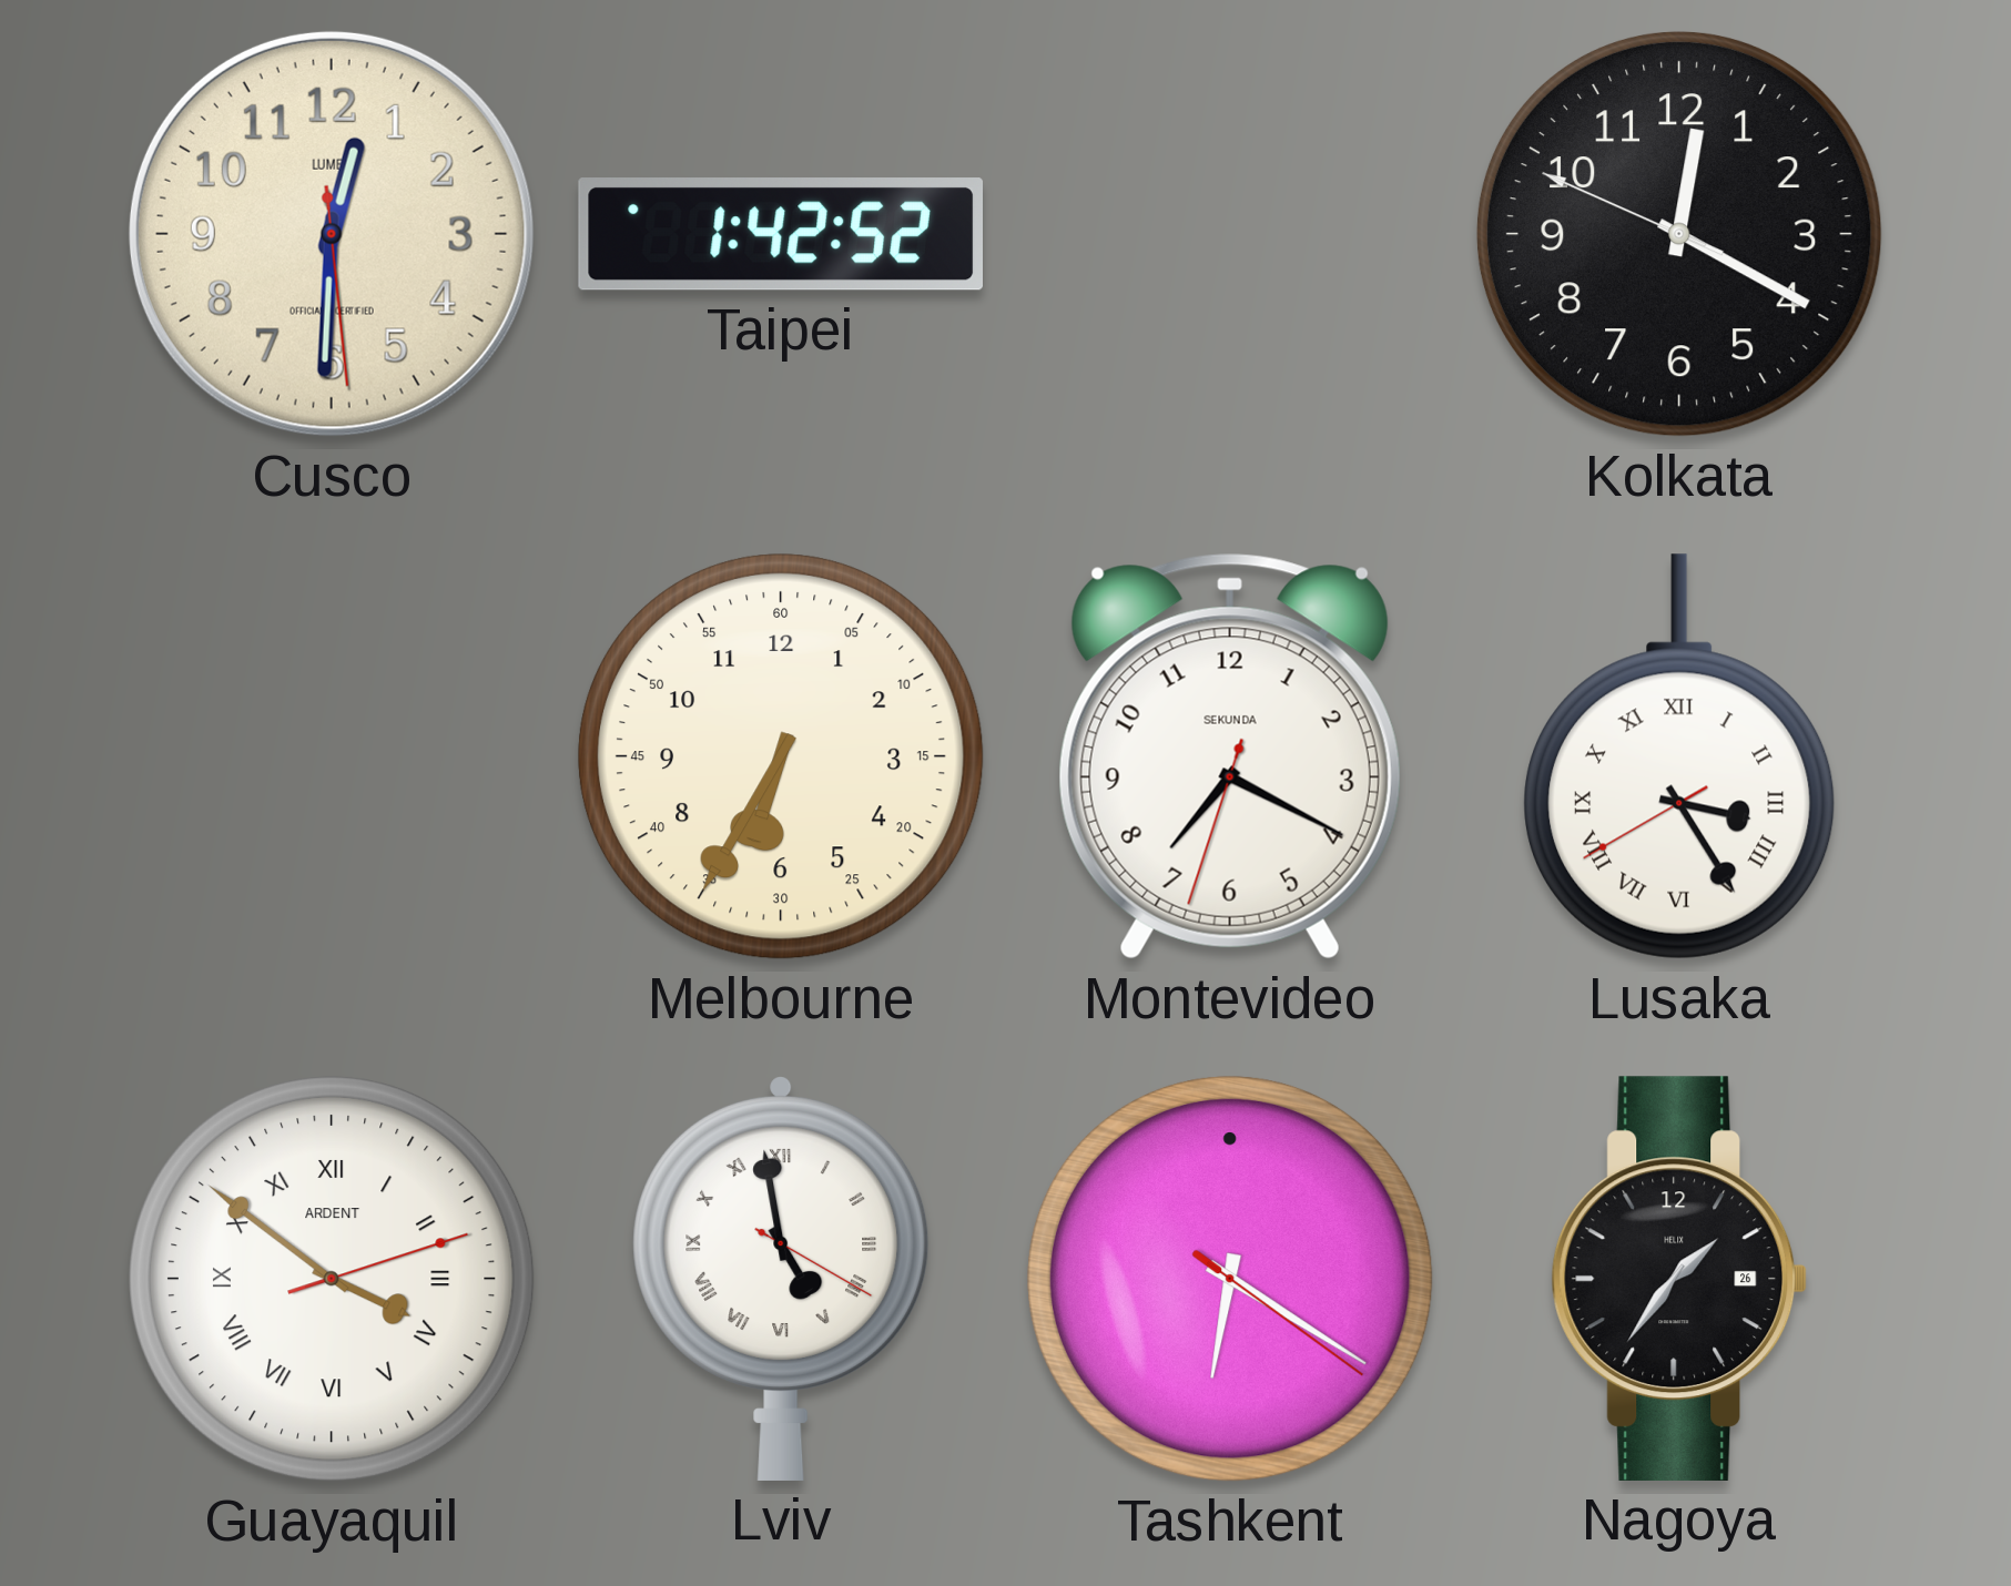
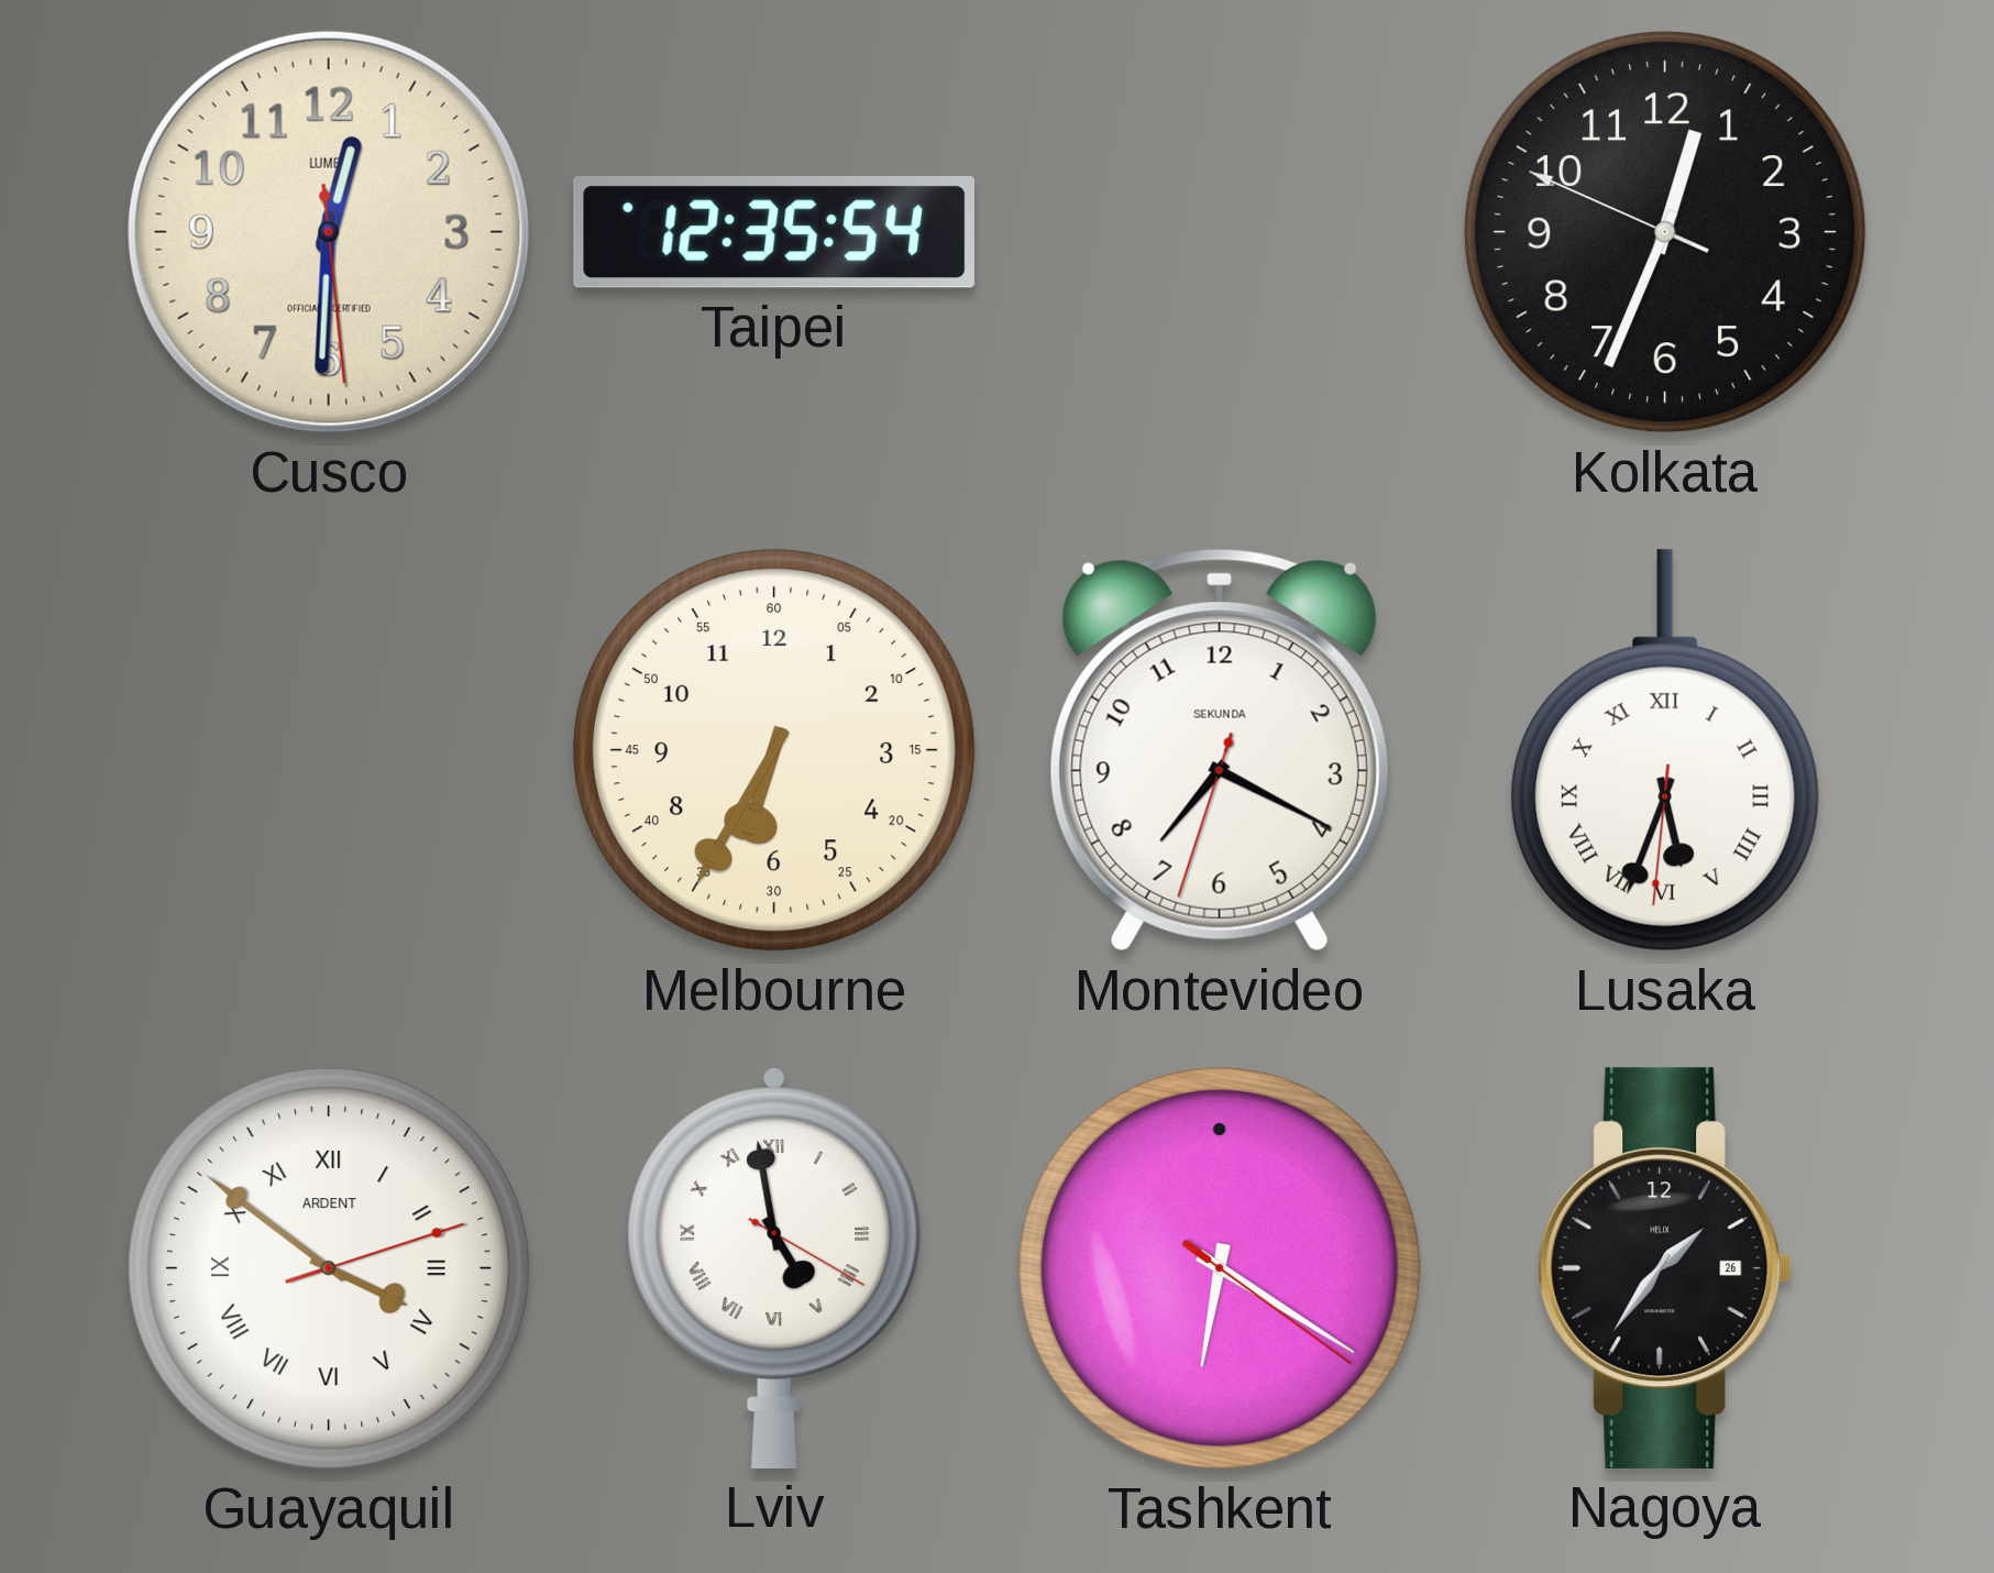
Taipei: 1:42 -> 12:35 (773, 233)
Kolkata: 12:19 -> 12:33 (1665, 232)
Lusaka: 3:24 -> 5:33 (1666, 750)
